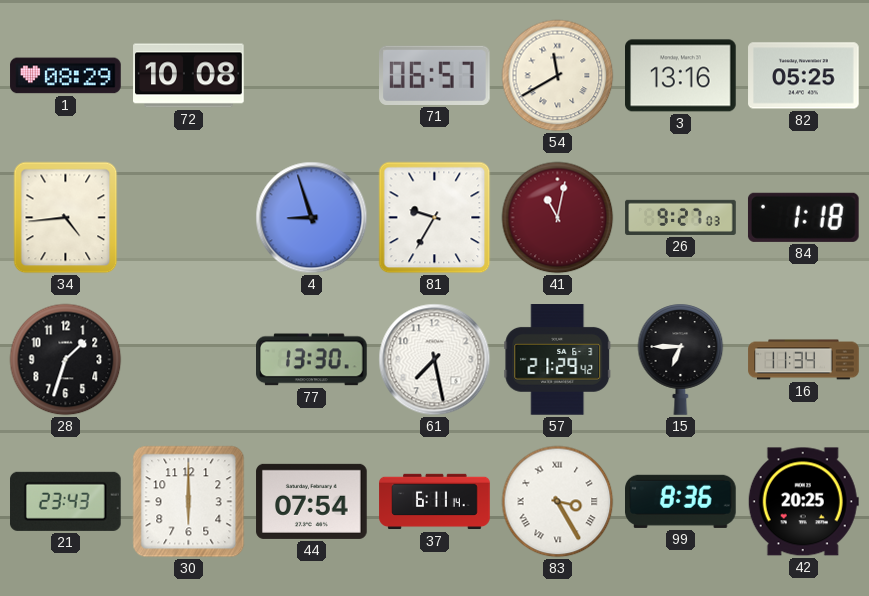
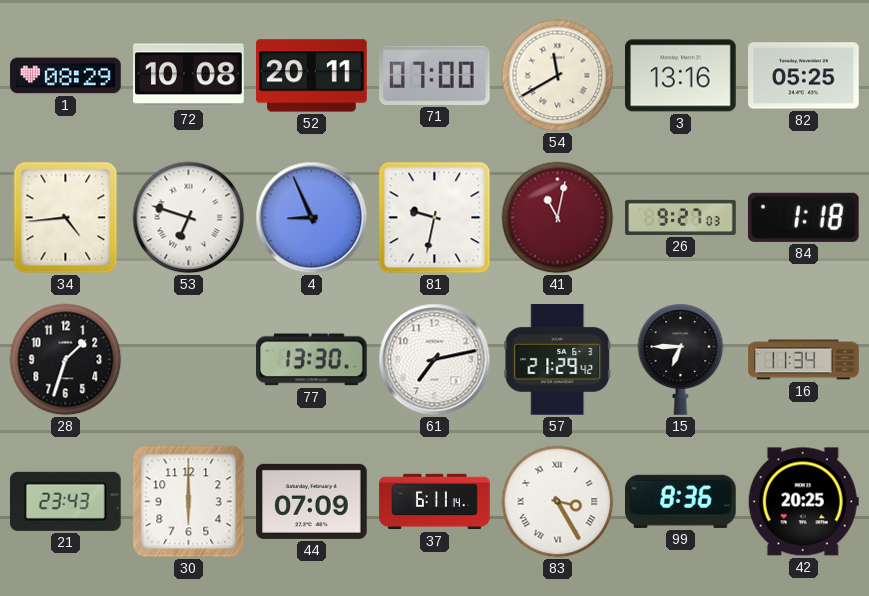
52: none -> 20:11 (312, 76)
71: 06:57 -> 07:00 (435, 75)
53: none -> 6:48 (189, 218)
4: 8:57 -> 8:56 (312, 218)
81: 9:35 -> 9:32 (435, 218)
61: 7:28 -> 7:13 (435, 360)
44: 07:54 -> 07:09 (312, 501)
